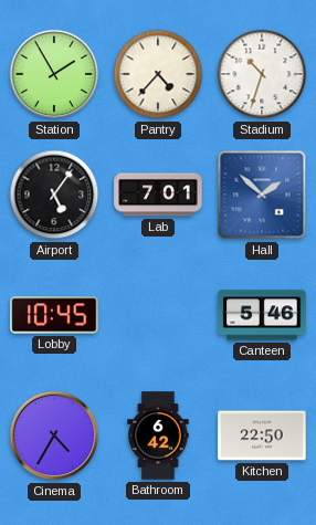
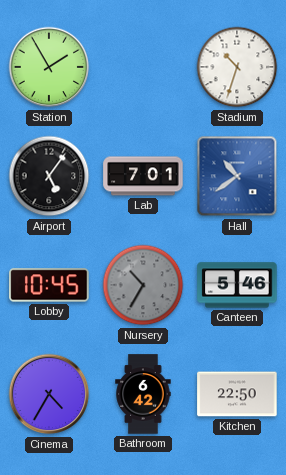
Pantry: 4:37 -> none (158, 74)
Hall: 1:52 -> 10:39 (237, 176)
Nursery: none -> 10:35 (143, 285)
